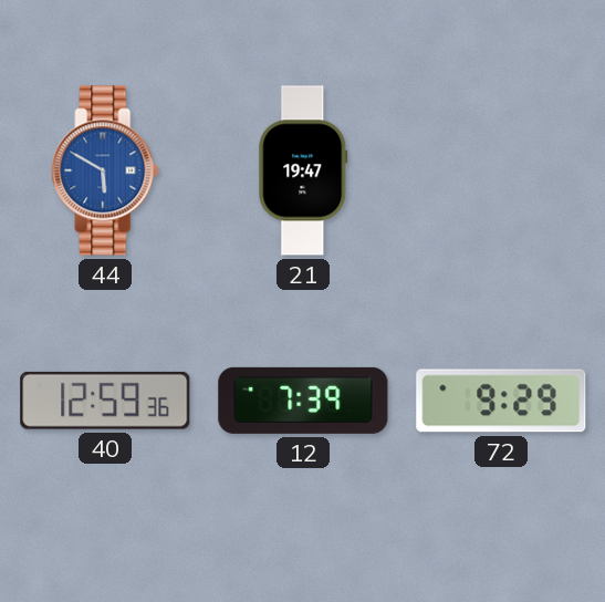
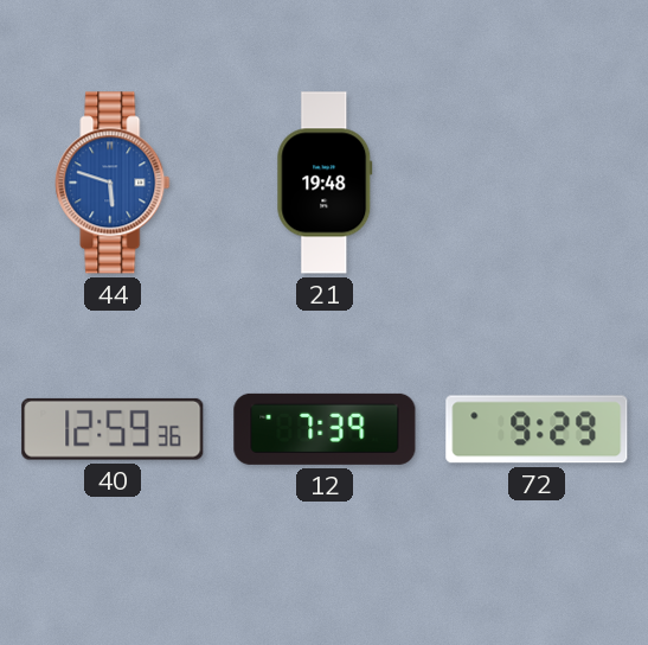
44: 5:50 -> 5:48 (113, 183)
21: 19:47 -> 19:48 (325, 183)
